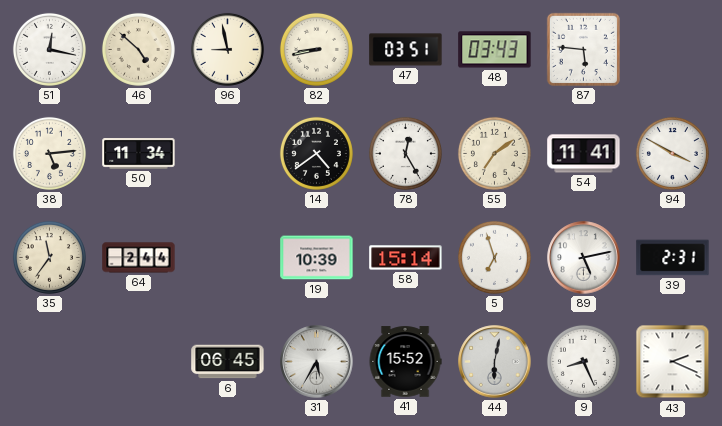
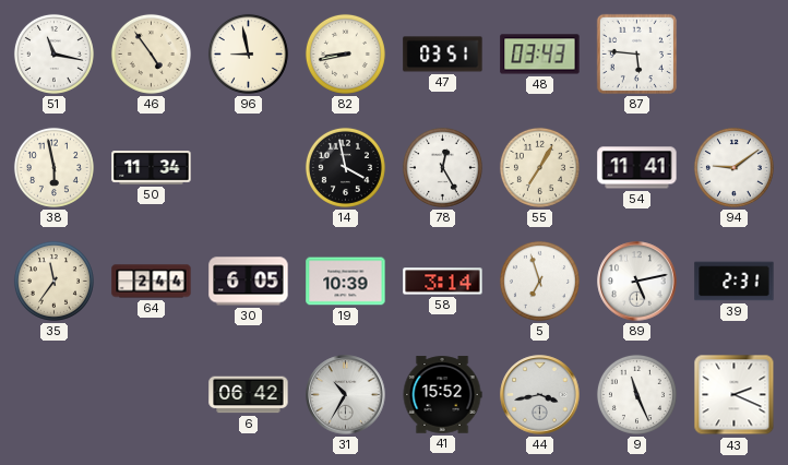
51: 12:17 -> 11:17 (53, 53)
46: 4:52 -> 4:54 (151, 53)
38: 5:14 -> 5:58 (53, 167)
14: 4:39 -> 3:58 (345, 167)
55: 7:09 -> 7:05 (539, 167)
94: 3:50 -> 9:09 (733, 167)
30: none -> 6:05 (249, 282)
58: 15:14 -> 3:14 (443, 282)
6: 06:45 -> 06:42 (249, 395)
31: 5:35 -> 10:35 (346, 395)
44: 6:02 -> 3:43 (540, 395)
9: 8:26 -> 11:26 (636, 394)
